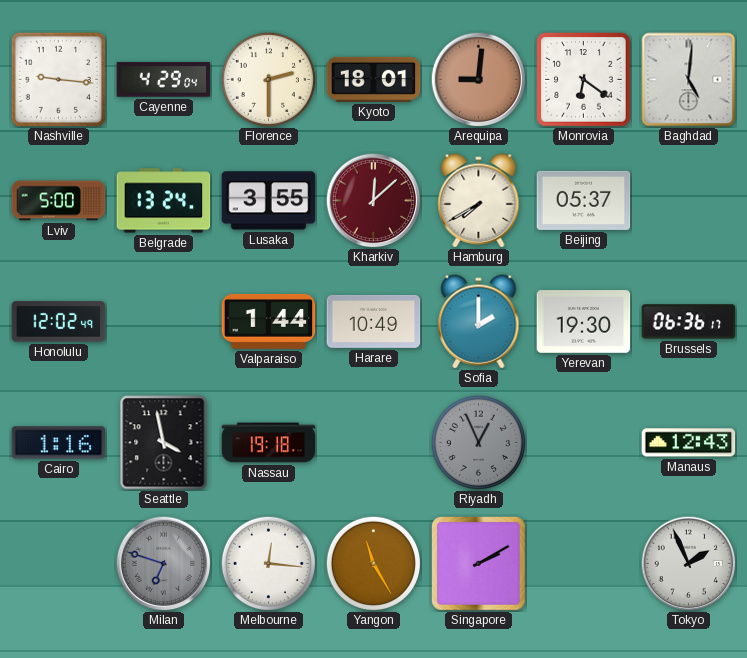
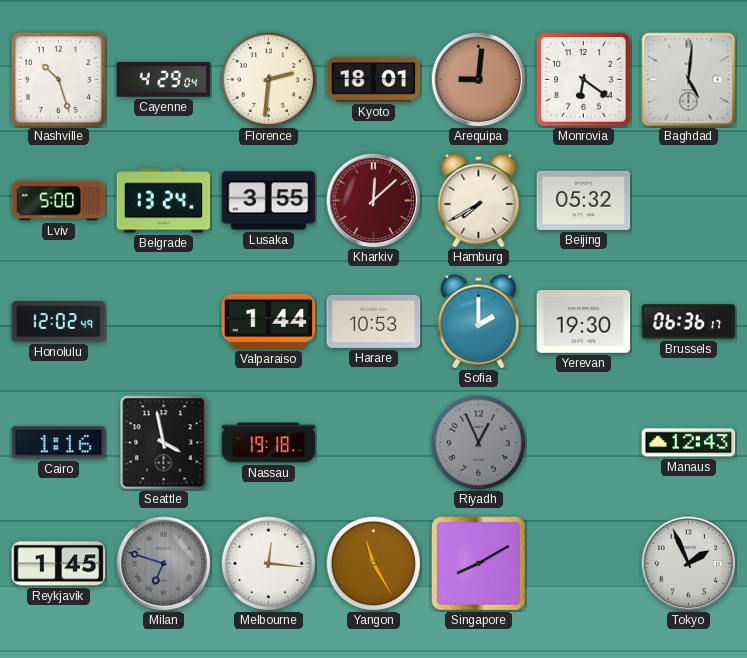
Nashville: 9:16 -> 10:27 (58, 79)
Florence: 2:30 -> 2:31 (268, 79)
Beijing: 05:37 -> 05:32 (584, 200)
Harare: 10:49 -> 10:53 (374, 321)
Reykjavik: none -> 1:45 (59, 564)
Singapore: 2:10 -> 8:10 (479, 564)
